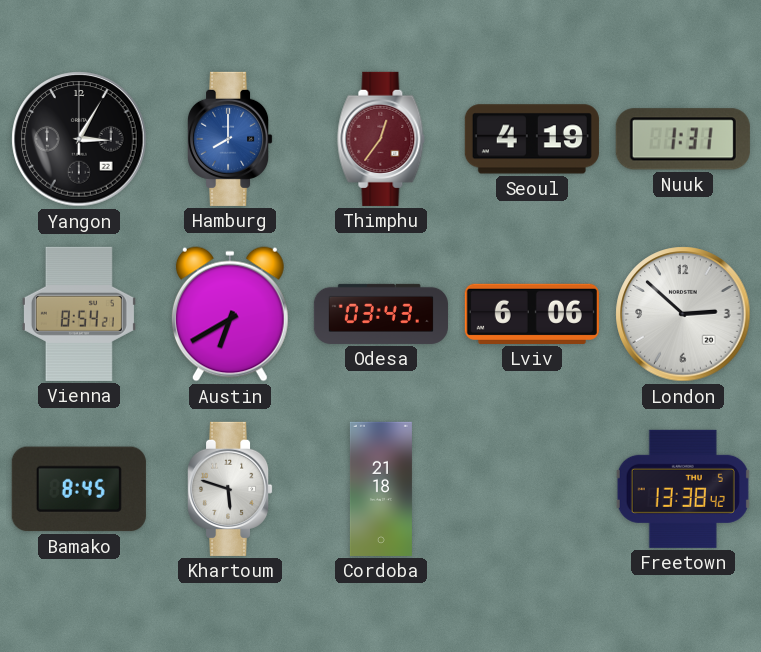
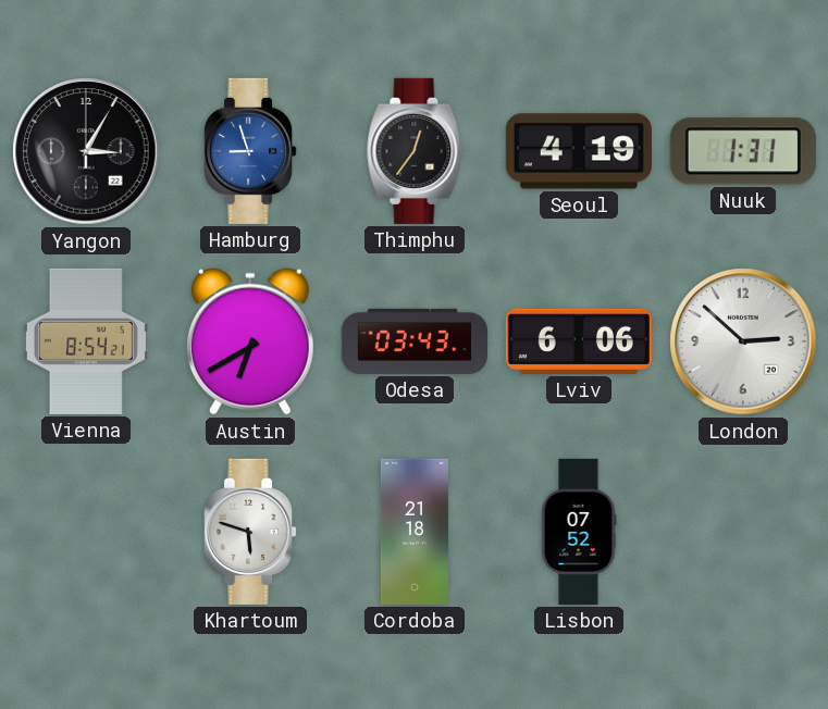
Hamburg: 8:00 -> 8:57 (251, 151)
Thimphu dial: burgundy -> black (415, 151)
Bamako: 8:45 -> none (79, 489)
Lisbon: none -> 07:52 (579, 532)
Freetown: 13:38 -> none (683, 489)
